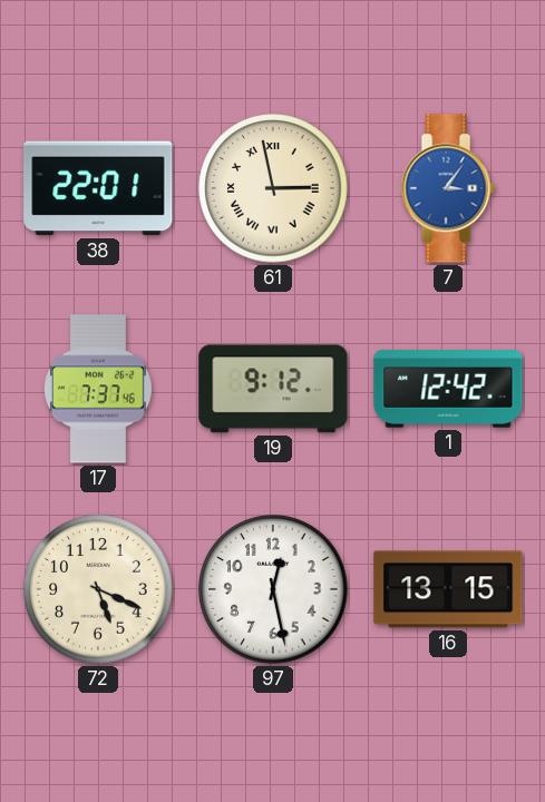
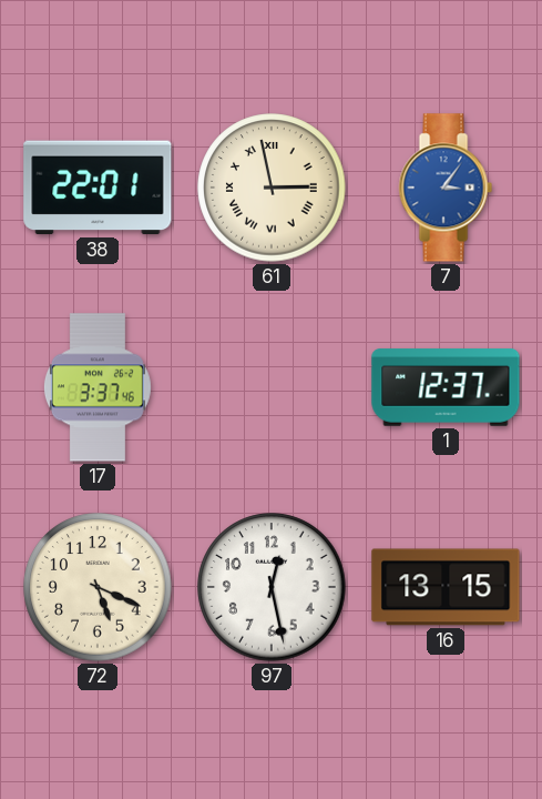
17: 7:37 -> 3:37 (98, 387)
19: 9:12 -> none (273, 389)
1: 12:42 -> 12:37 (446, 387)
